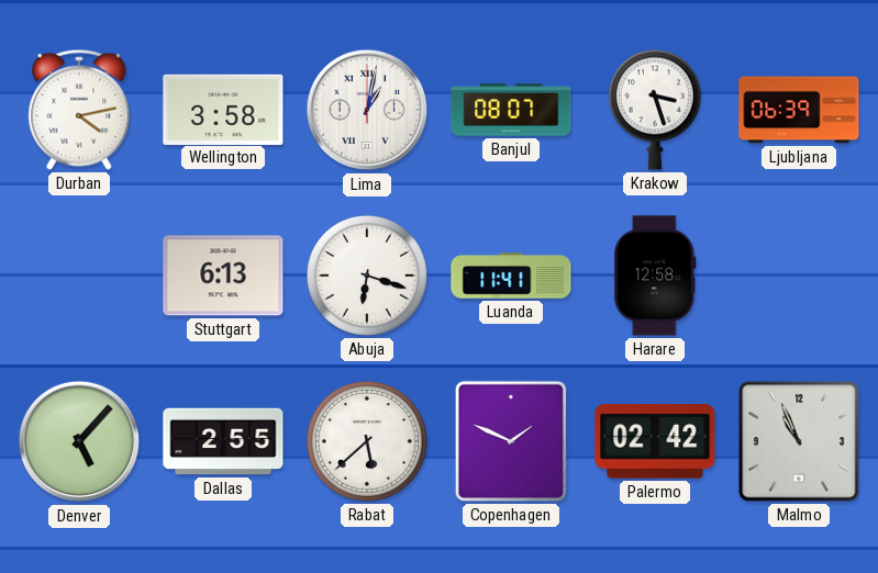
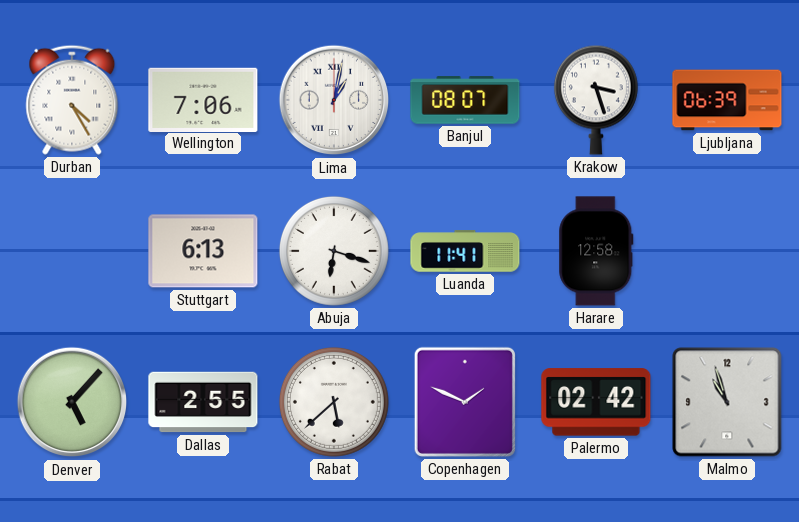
Durban: 4:13 -> 4:25 (72, 100)
Wellington: 3:58 -> 7:06 (203, 99)
Malmo: 10:56 -> 10:57 (727, 402)
